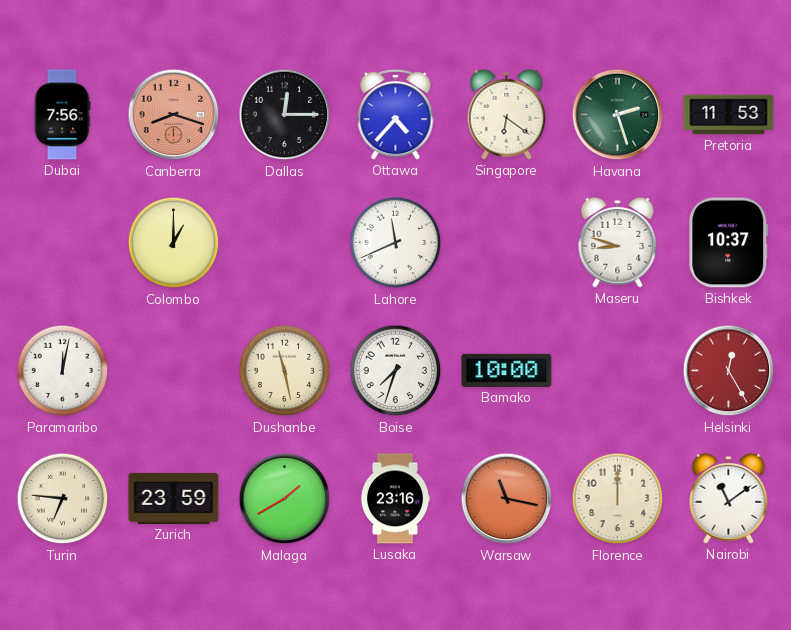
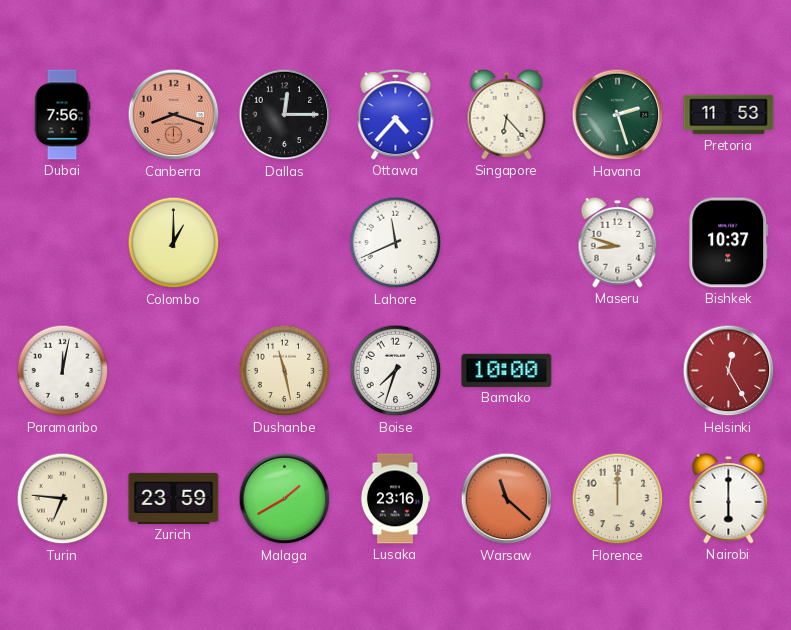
Singapore: 6:21 -> 6:23 (507, 114)
Warsaw: 11:17 -> 11:22 (507, 499)
Nairobi: 11:09 -> 6:00 (729, 498)
